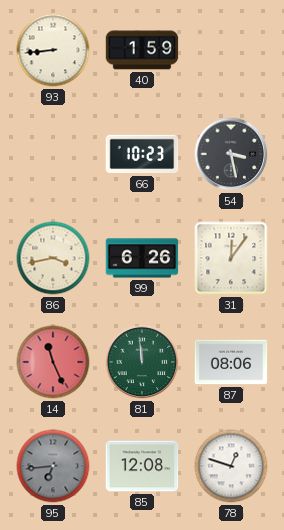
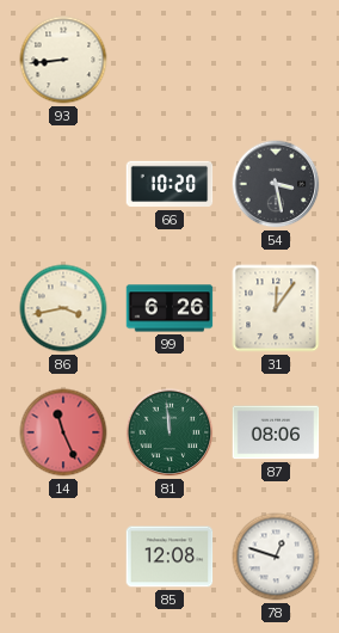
40: 1:59 -> none (142, 50)
66: 10:23 -> 10:20 (169, 184)
95: 6:44 -> none (53, 466)
